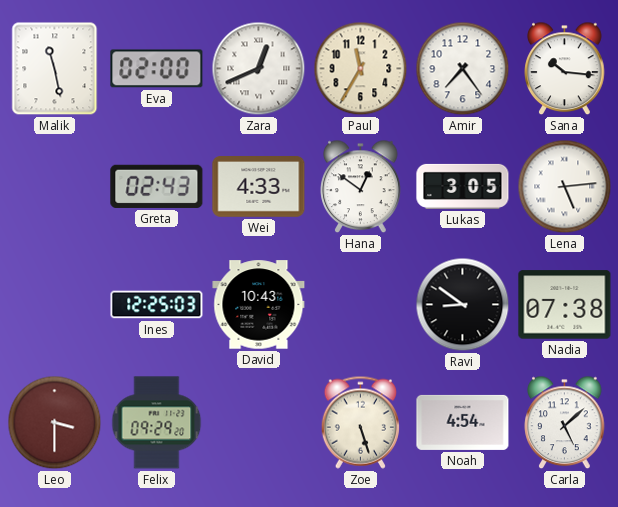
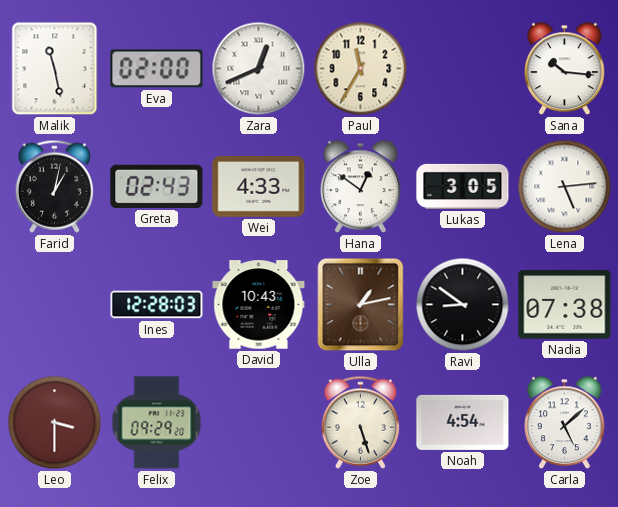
Amir: 7:24 -> none (463, 69)
Farid: none -> 1:02 (54, 186)
Ines: 12:25 -> 12:28 (157, 305)
Ulla: none -> 1:13 (361, 305)
